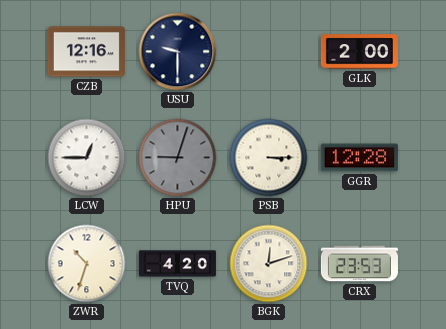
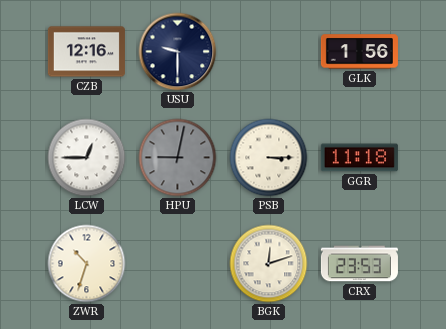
GLK: 2:00 -> 1:56 (359, 52)
HPU: 9:03 -> 9:02 (178, 158)
GGR: 12:28 -> 11:18 (359, 158)
TVQ: 4:20 -> none (177, 264)
